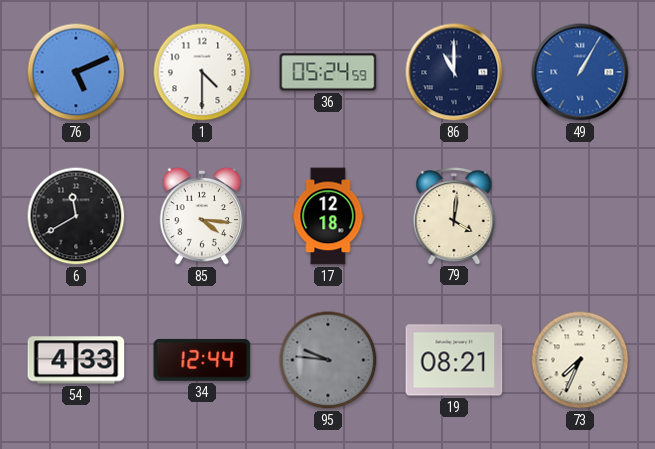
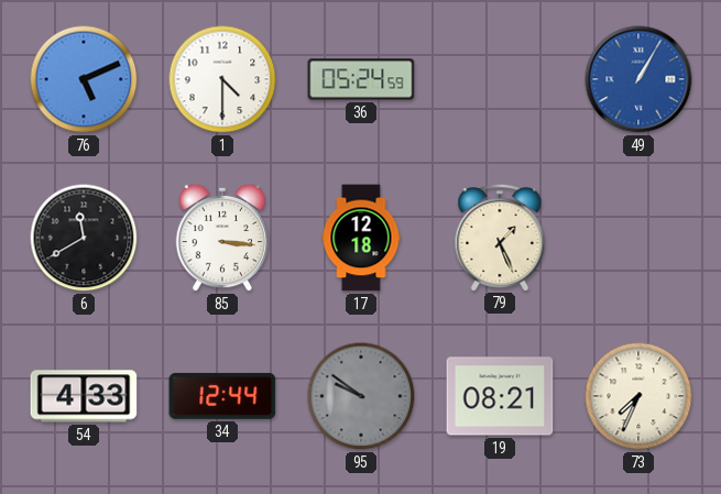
86: 11:00 -> none (454, 72)
85: 4:16 -> 3:16 (222, 238)
79: 4:01 -> 1:26 (500, 237)
95: 9:46 -> 9:51 (361, 396)
